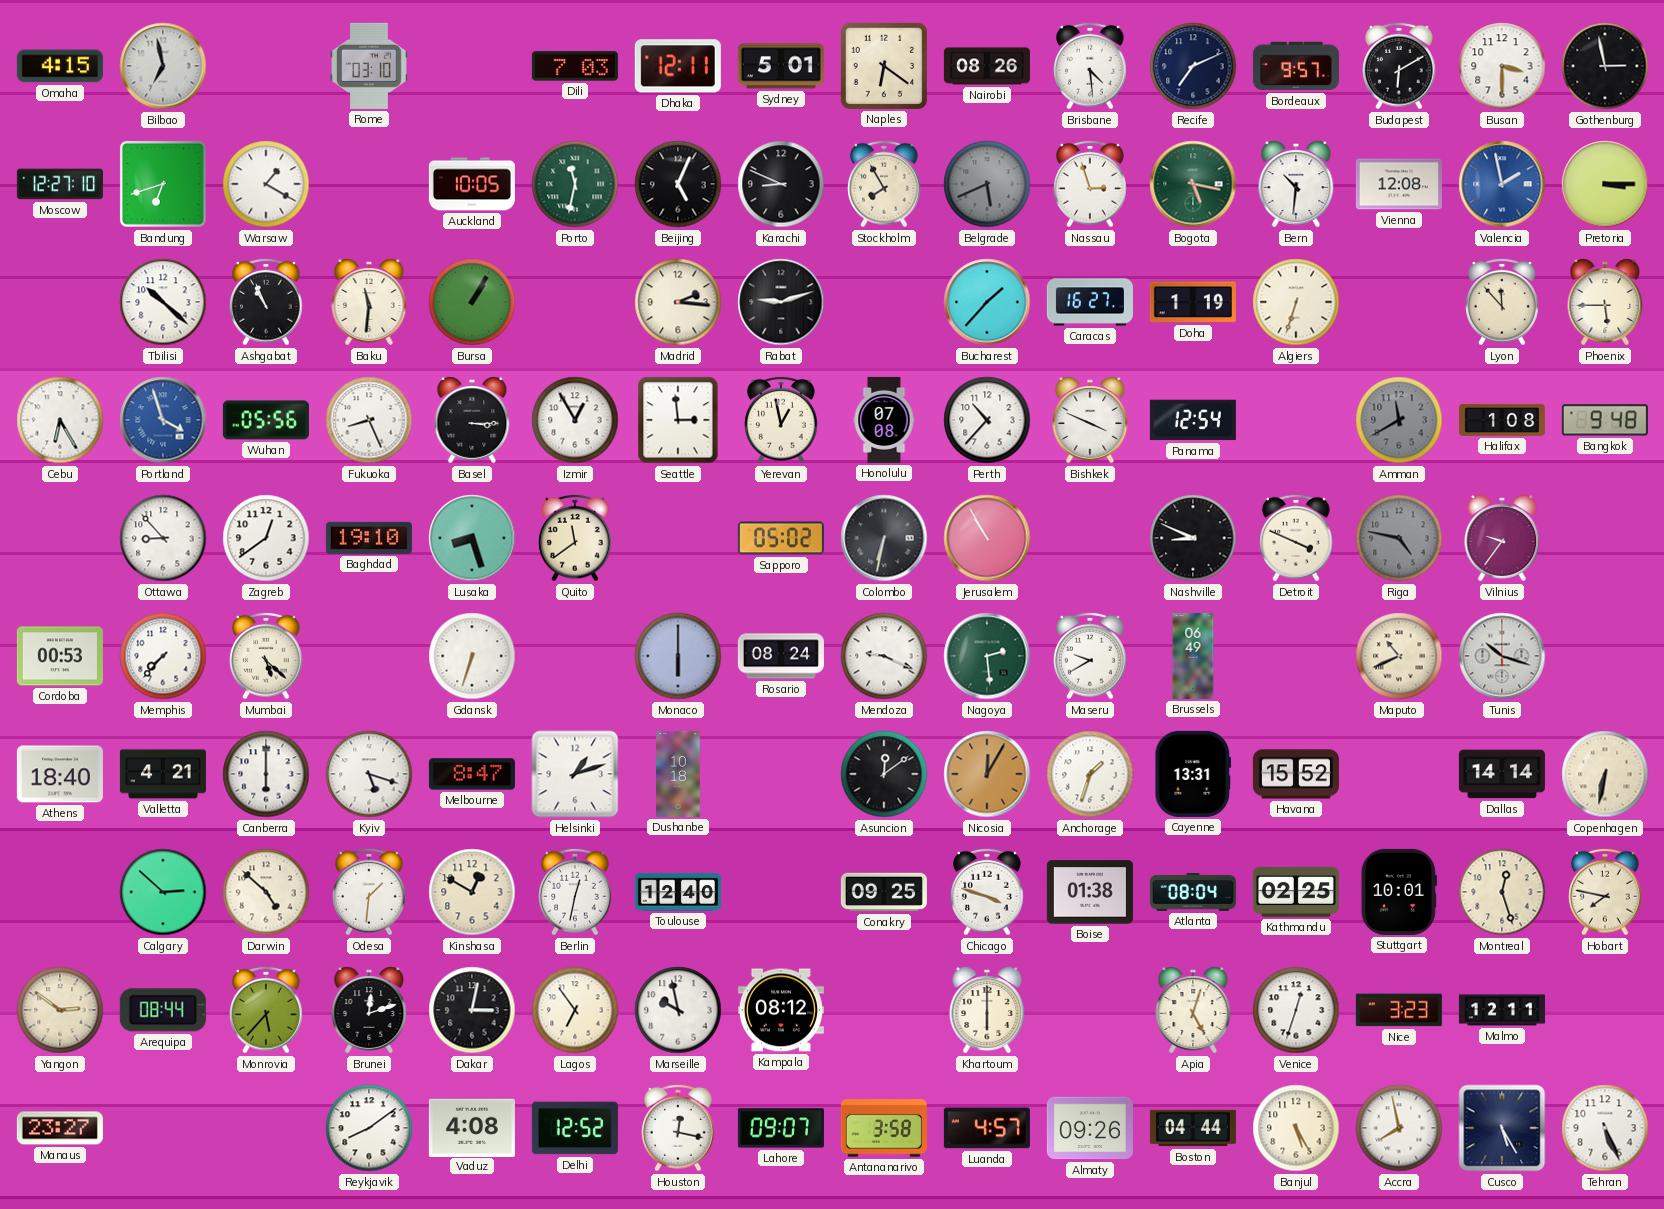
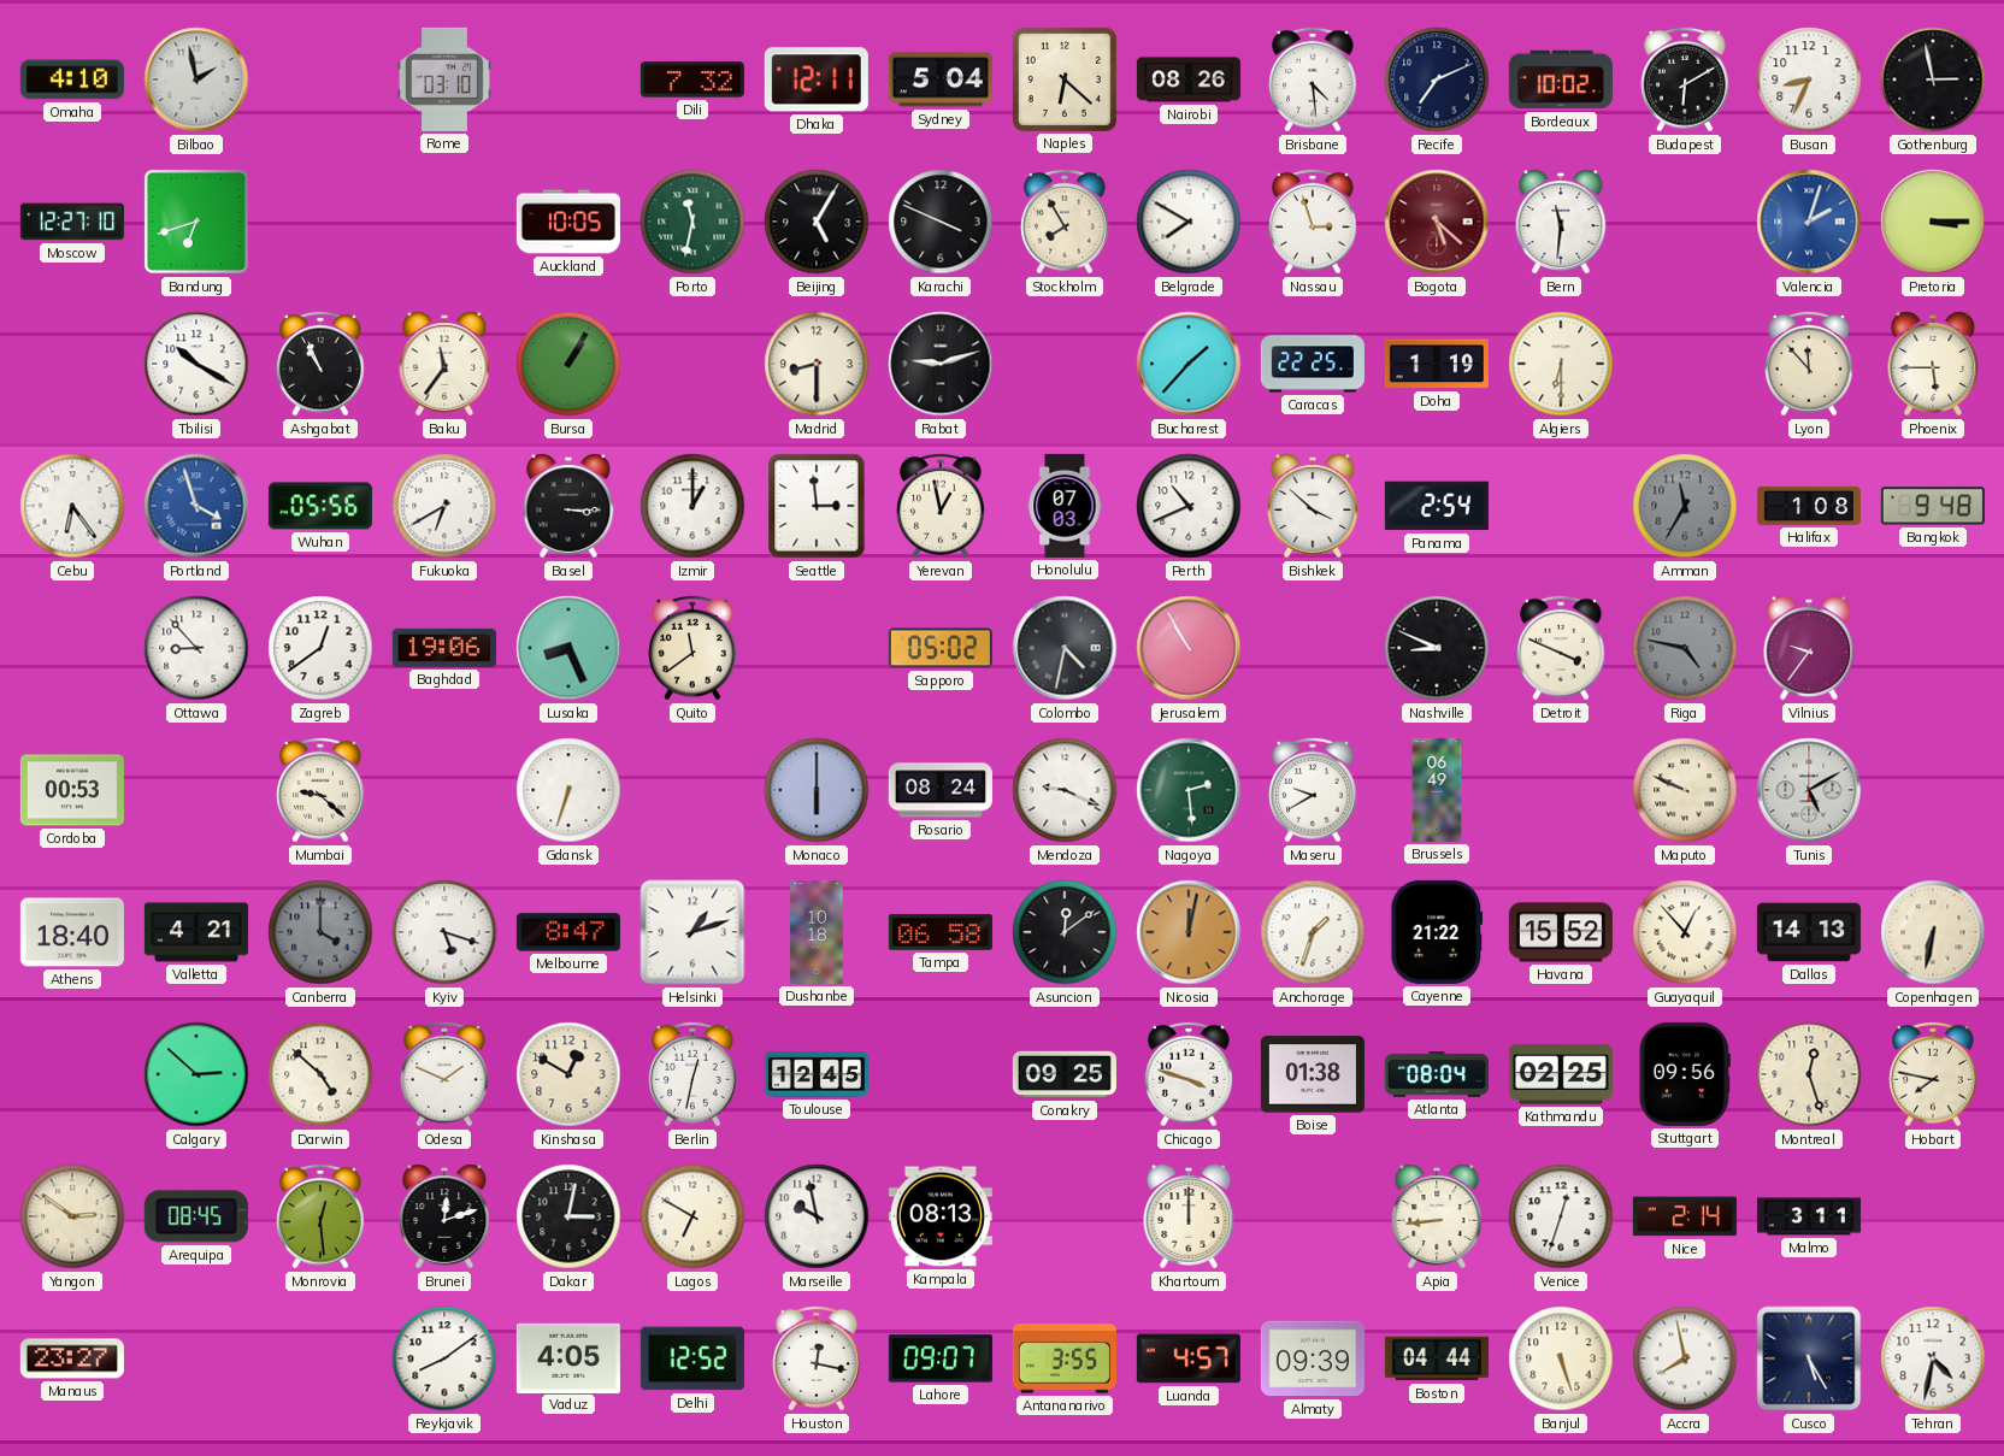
Omaha: 4:15 -> 4:10 (72, 79)
Bilbao: 6:58 -> 1:58 (196, 79)
Dili: 7:03 -> 7:32 (692, 79)
Sydney: 5:01 -> 5:04 (941, 79)
Naples: 6:21 -> 6:22 (1065, 79)
Bordeaux: 9:57 -> 10:02 (1561, 79)
Busan: 3:30 -> 8:34 (1809, 79)
Warsaw: 1:20 -> none (266, 184)
Beijing: 5:04 -> 5:05 (817, 222)
Karachi: 8:49 -> 3:49 (941, 222)
Belgrade: 5:41 -> 7:50 (1189, 222)
Belgrade dial: grey -> white (1189, 222)
Bogota: 5:17 -> 5:22 (1437, 222)
Bogota dial: green -> burgundy (1437, 222)
Bern: 10:31 -> 11:31 (1561, 222)
Vienna: 12:08 -> none (1399, 184)
Valencia: 1:58 -> 2:03 (1809, 222)
Tbilisi: 10:22 -> 10:20 (196, 364)
Baku: 11:31 -> 11:36 (444, 364)
Madrid: 2:16 -> 8:30 (817, 364)
Caracas: 16:27 -> 22:25 (1313, 364)
Algiers: 6:33 -> 6:30 (1561, 364)
Cebu: 6:25 -> 6:24 (72, 506)
Fukuoka: 8:26 -> 6:40 (444, 506)
Izmir: 12:55 -> 1:00 (692, 506)
Honolulu: 07:08 -> 07:03 (1065, 506)
Perth: 10:37 -> 10:41 (1189, 506)
Bishkek: 3:49 -> 3:52 (1313, 506)
Panama: 12:54 -> 2:54 (1437, 506)
Amman: 11:40 -> 11:35 (1685, 506)
Baghdad: 19:10 -> 19:06 (444, 648)
Lusaka: 8:27 -> 8:26 (568, 648)
Colombo: 6:32 -> 4:32 (1065, 648)
Memphis: 7:37 -> none (163, 656)
Mumbai: 5:22 -> 9:22 (320, 790)
Maputo: 10:41 -> 9:49 (1685, 790)
Tunis: 10:18 -> 5:10 (1809, 790)
Canberra: 6:00 -> 4:00 (320, 932)
Canberra dial: white -> grey (320, 932)
Tampa: none -> 06:58 (941, 932)
Nicosia: 12:05 -> 12:02 (1189, 932)
Cayenne: 13:31 -> 21:22 (1437, 932)
Guayaquil: none -> 12:53 (1685, 932)
Dallas: 14:14 -> 14:13 (1809, 932)
Odesa: 1:31 -> 1:49 (444, 1074)
Toulouse: 12:40 -> 12:45 (817, 1074)
Stuttgart: 10:01 -> 09:56 (1685, 1074)
Arequipa: 08:44 -> 08:45 (196, 1216)
Monrovia: 5:37 -> 12:29 (320, 1216)
Lagos: 6:54 -> 6:50 (692, 1216)
Kampala: 08:12 -> 08:13 (941, 1216)
Khartoum: 6:00 -> 12:00 (1189, 1216)
Apia: 5:03 -> 8:44 (1437, 1216)
Nice: 3:23 -> 2:14 (1685, 1216)
Malmo: 12:11 -> 3:11 (1809, 1216)
Vaduz: 4:08 -> 4:05 (568, 1357)
Antananarivo: 3:58 -> 3:55 (1065, 1358)
Almaty: 09:26 -> 09:39 (1313, 1358)
Banjul: 5:25 -> 5:27 (1561, 1358)
Tehran: 5:26 -> 4:32 (1933, 1358)
